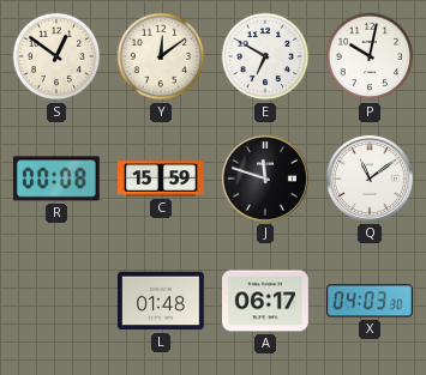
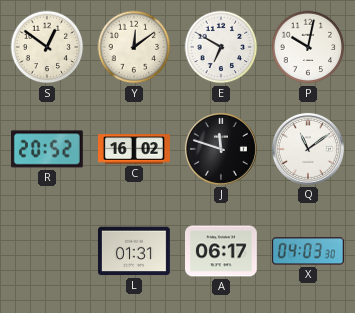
R: 00:08 -> 20:52 (47, 149)
C: 15:59 -> 16:02 (135, 149)
L: 01:48 -> 01:31 (134, 251)
